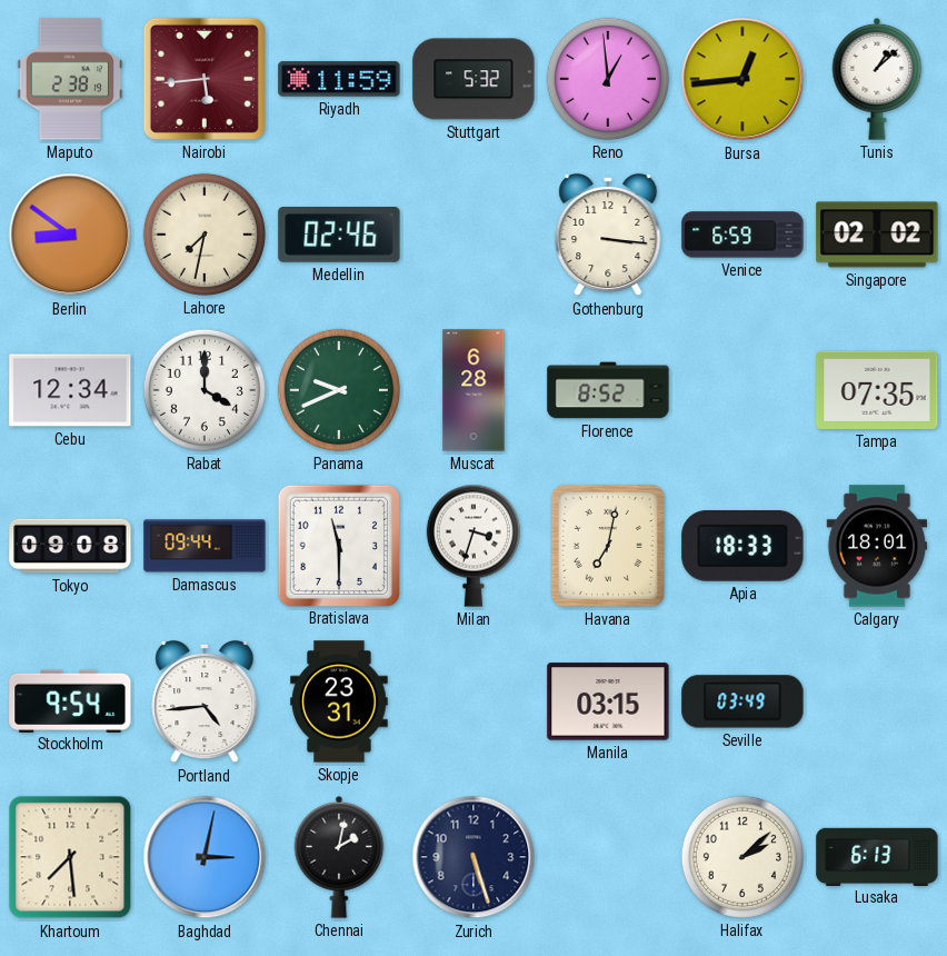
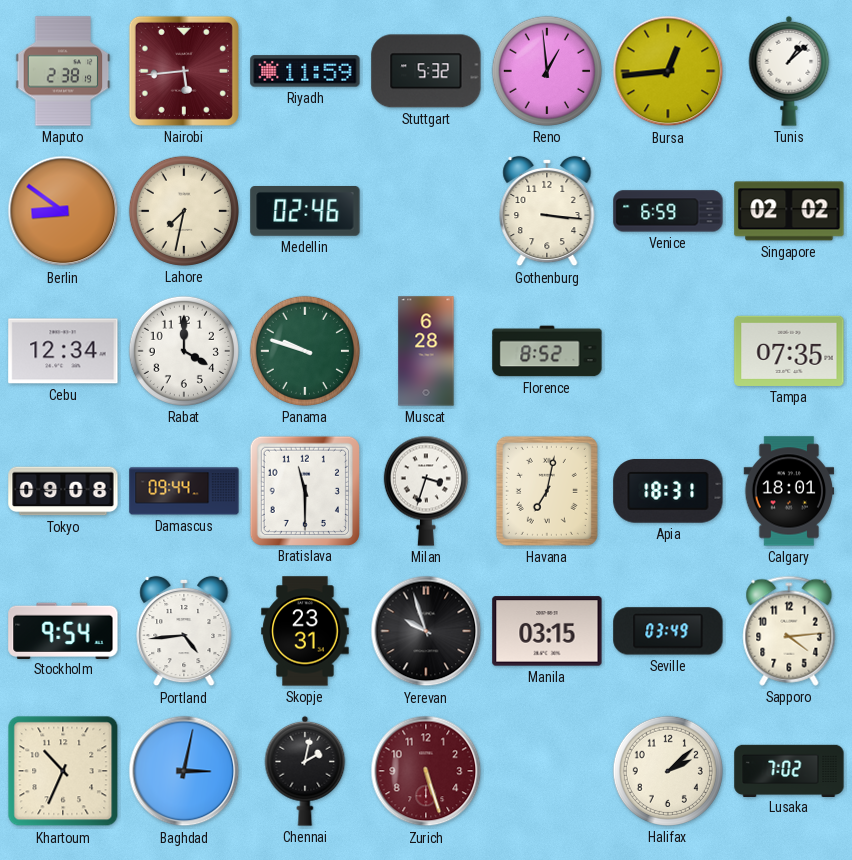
Panama: 9:41 -> 9:48 (305, 351)
Apia: 18:33 -> 18:31 (668, 492)
Yerevan: none -> 9:57 (426, 631)
Sapporo: none -> 4:14 (789, 631)
Khartoum: 7:29 -> 10:34 (63, 771)
Zurich dial: navy -> burgundy (426, 771)
Lusaka: 6:13 -> 7:02 (789, 770)
